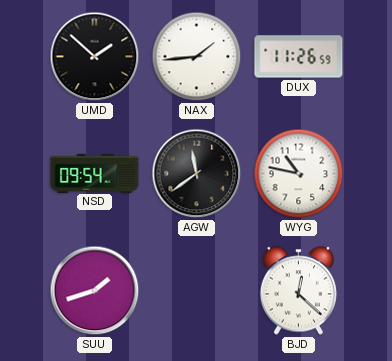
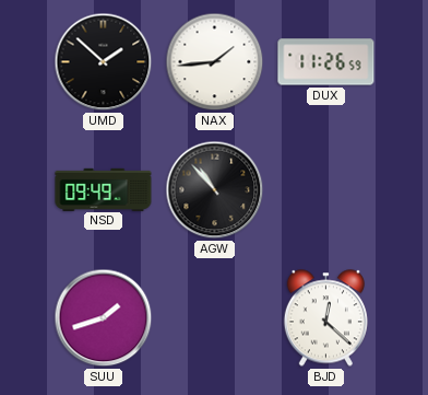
NSD: 09:54 -> 09:49 (104, 189)
AGW: 11:39 -> 10:53 (215, 190)
WYG: 10:47 -> none (299, 174)
